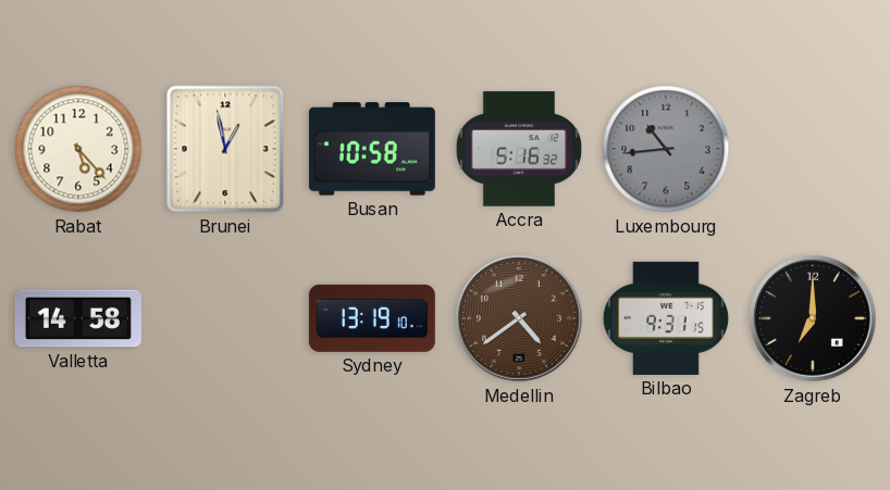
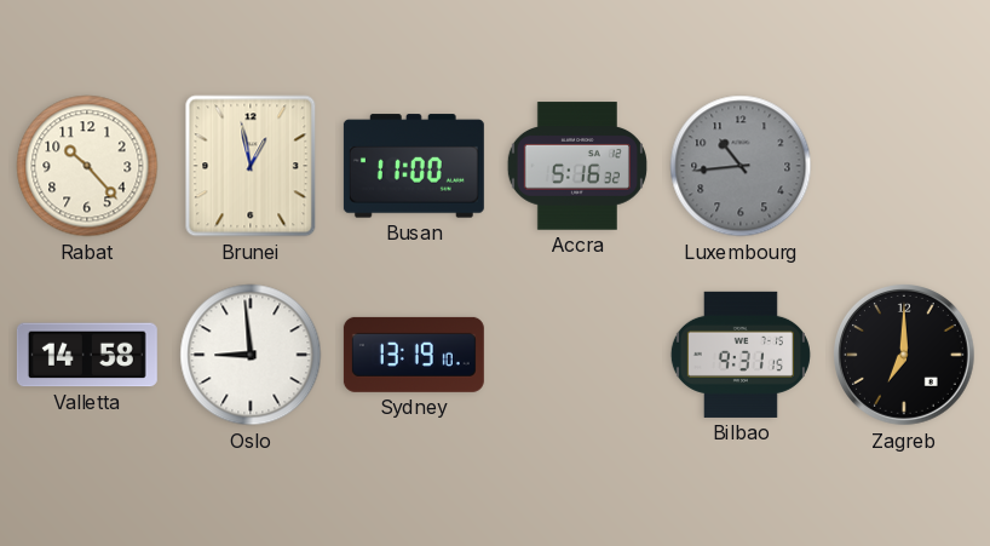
Rabat: 5:23 -> 10:23 (87, 166)
Busan: 10:58 -> 11:00 (414, 166)
Oslo: none -> 8:59 (251, 355)
Medellin: 4:39 -> none (520, 319)
